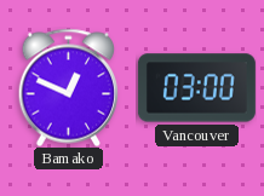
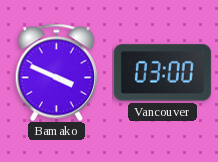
Bamako: 12:49 -> 3:49 (57, 72)
